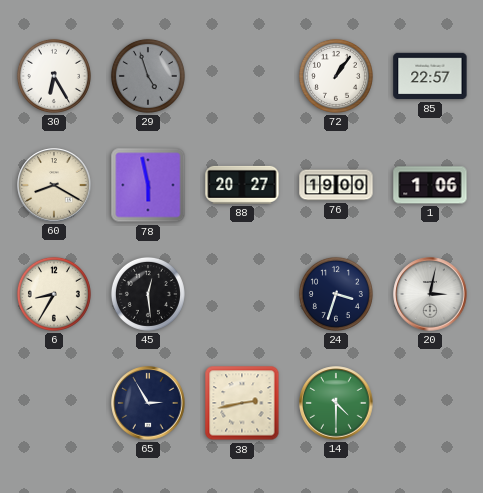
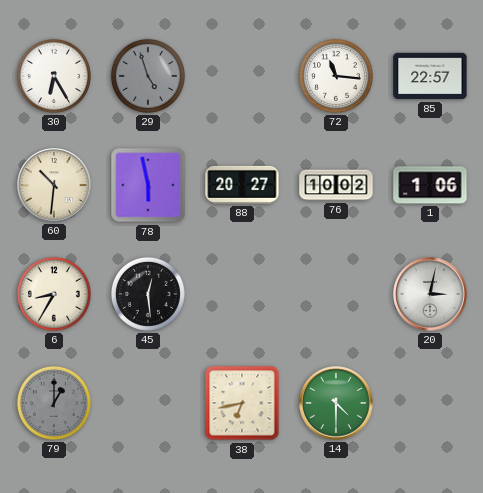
72: 1:06 -> 11:16 (336, 76)
60: 8:20 -> 10:31 (54, 185)
76: 19:00 -> 10:02 (336, 185)
24: 3:33 -> none (336, 294)
79: none -> 1:00 (54, 403)
65: 2:55 -> none (148, 403)
38: 2:43 -> 6:43 (242, 403)
